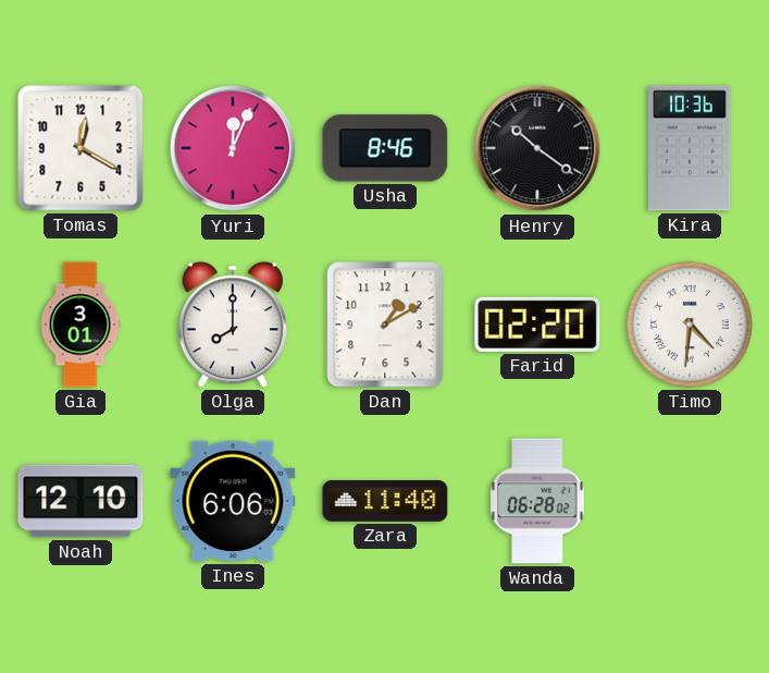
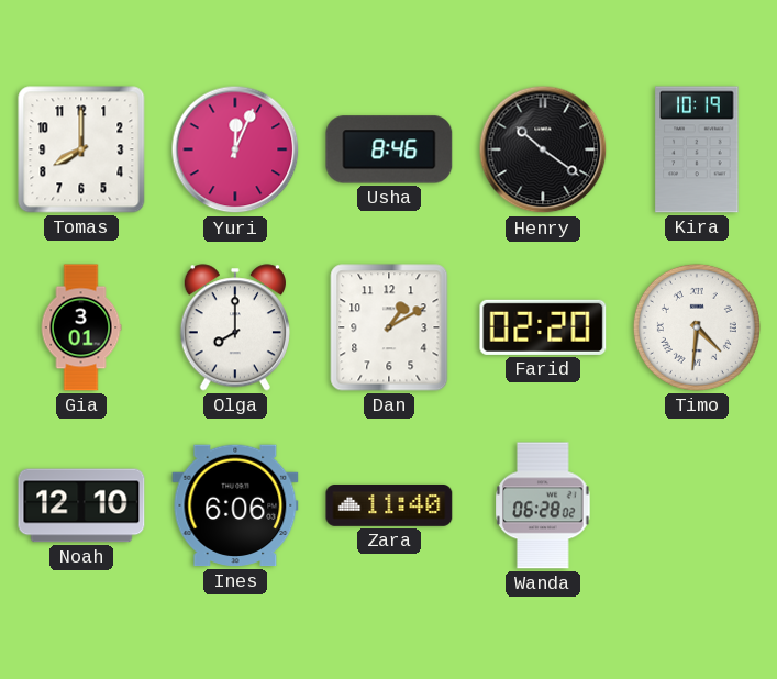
Tomas: 12:20 -> 8:00 (81, 149)
Kira: 10:36 -> 10:19 (697, 149)
